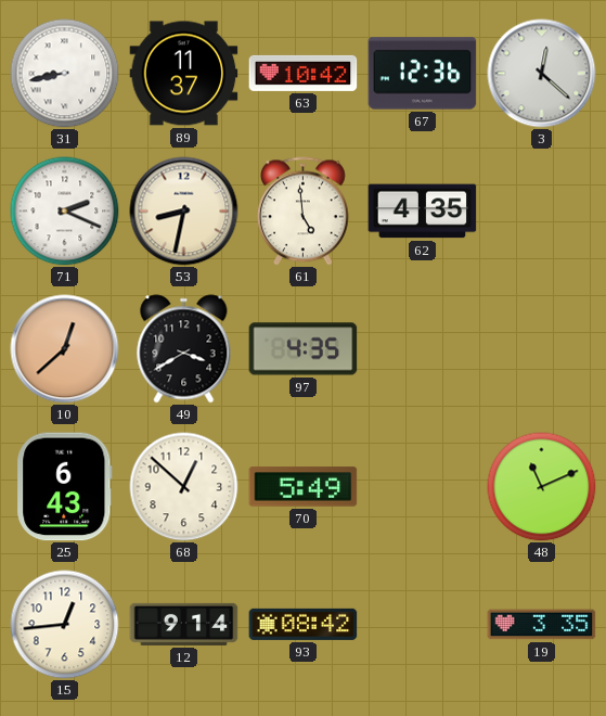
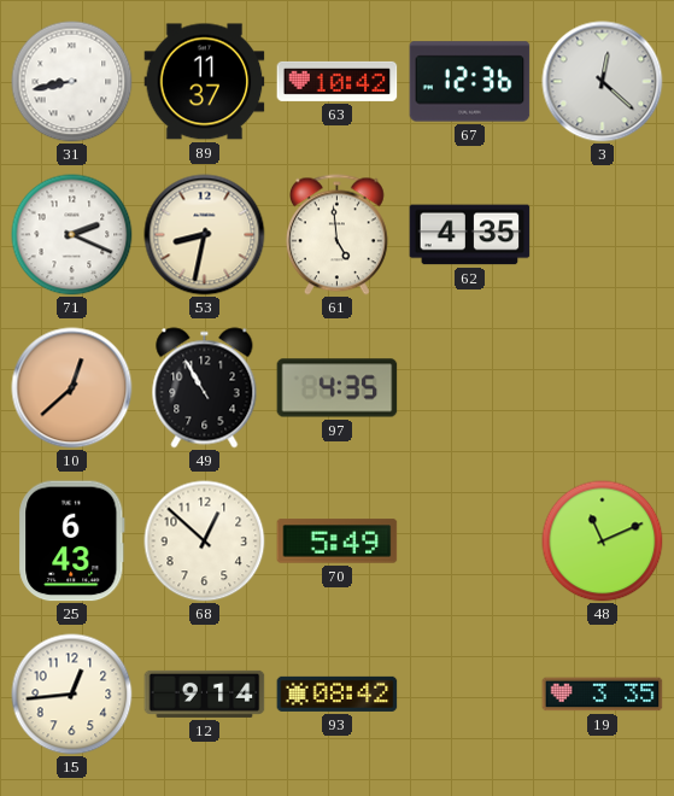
49: 3:40 -> 10:55 (205, 388)
